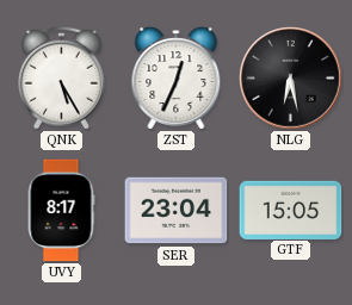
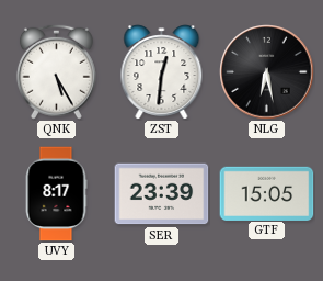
ZST: 12:34 -> 12:31 (162, 72)
SER: 23:04 -> 23:39 (162, 194)
